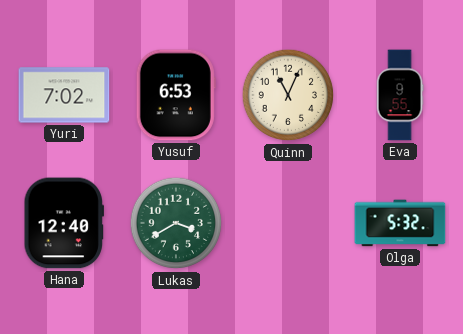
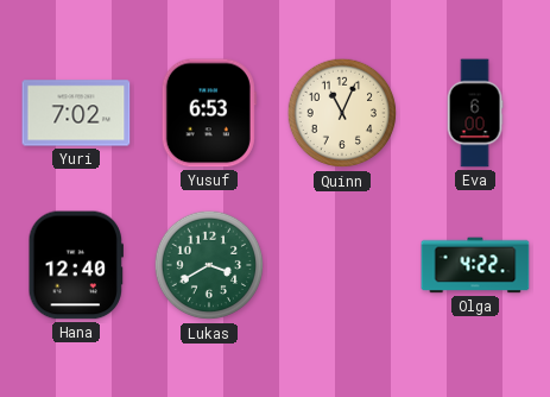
Eva: 9:55 -> 6:00 (475, 113)
Olga: 5:32 -> 4:22 (475, 265)
